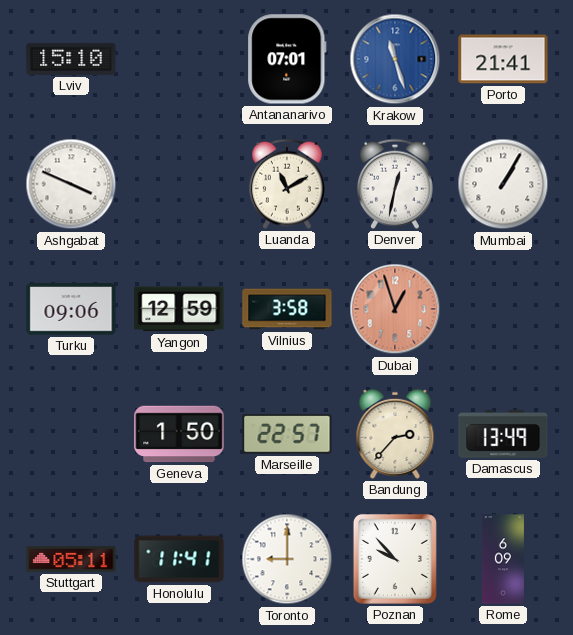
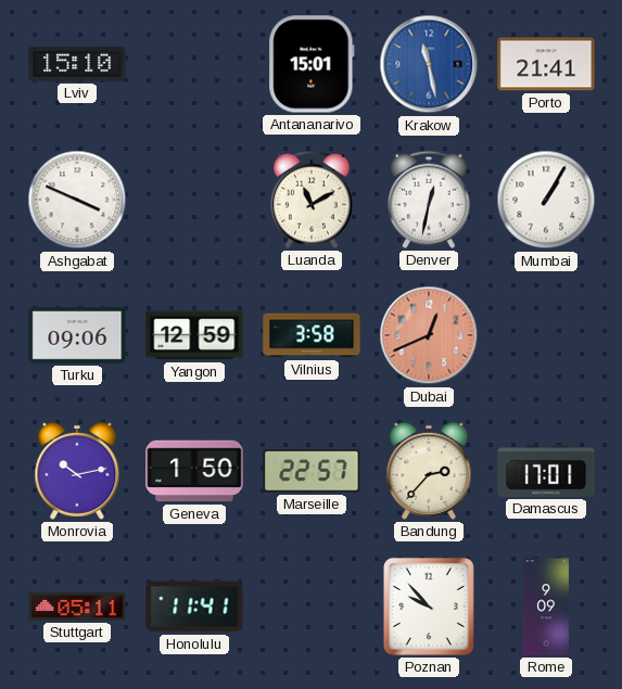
Antananarivo: 07:01 -> 15:01 (312, 64)
Krakow: 11:27 -> 11:28 (429, 64)
Dubai: 12:57 -> 12:41 (429, 335)
Monrovia: none -> 10:13 (77, 471)
Damascus: 13:49 -> 17:01 (546, 471)
Toronto: 9:00 -> none (287, 559)
Rome: 6:09 -> 9:09 (546, 607)
